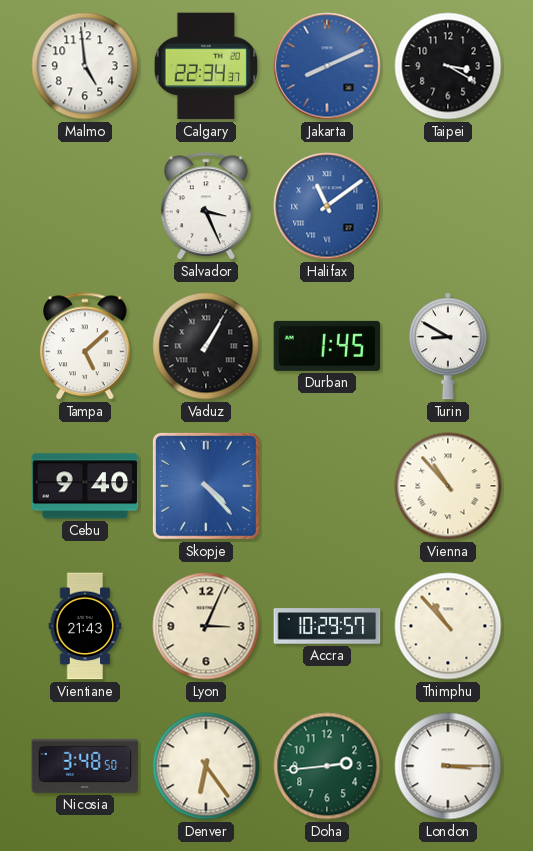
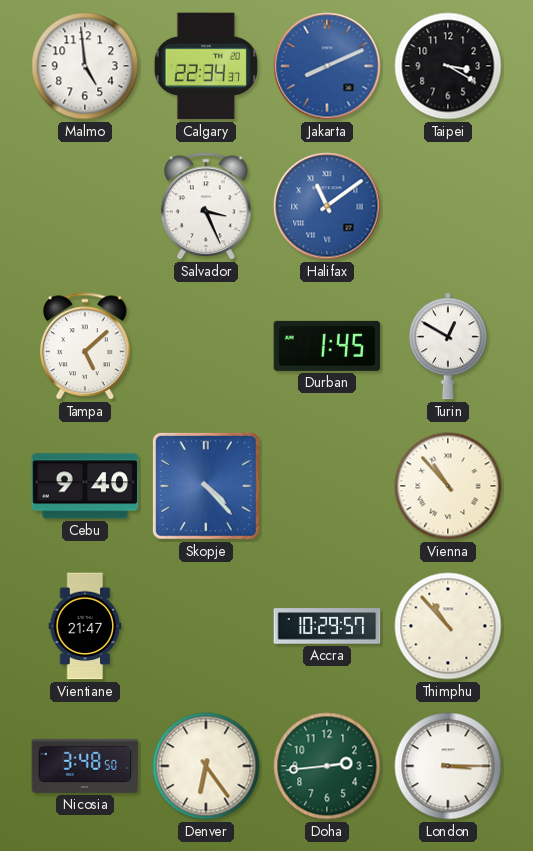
Vaduz: 1:05 -> none (206, 346)
Turin: 8:50 -> 12:50 (449, 346)
Vientiane: 21:43 -> 21:47 (85, 626)
Lyon: 3:04 -> none (206, 626)
